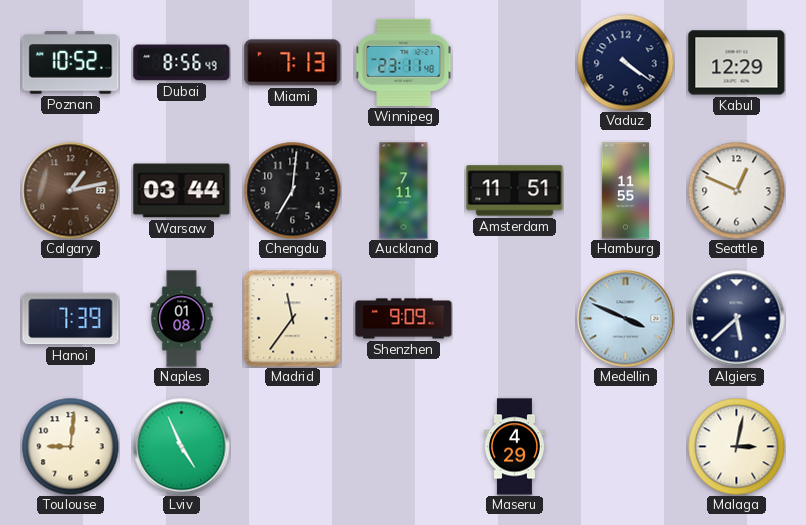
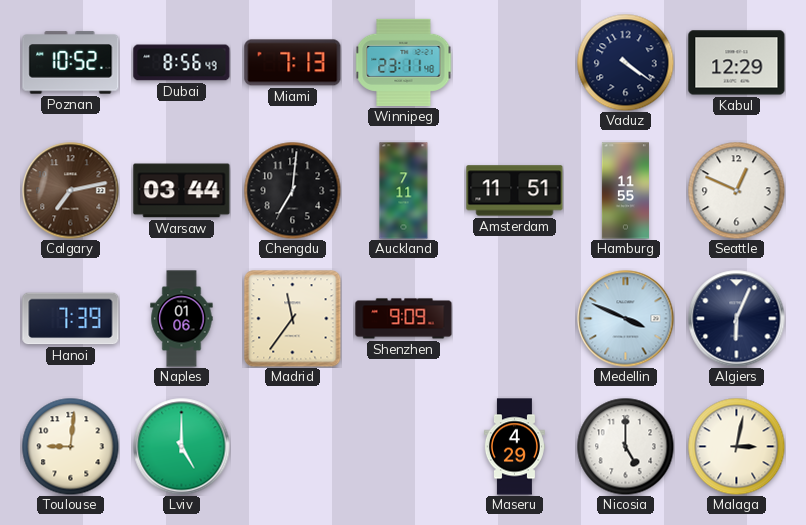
Calgary: 1:13 -> 7:13 (71, 191)
Naples: 01:08 -> 01:06 (182, 319)
Algiers: 5:38 -> 6:04 (737, 319)
Lviv: 4:56 -> 5:00 (182, 447)
Nicosia: none -> 5:00 (625, 446)
